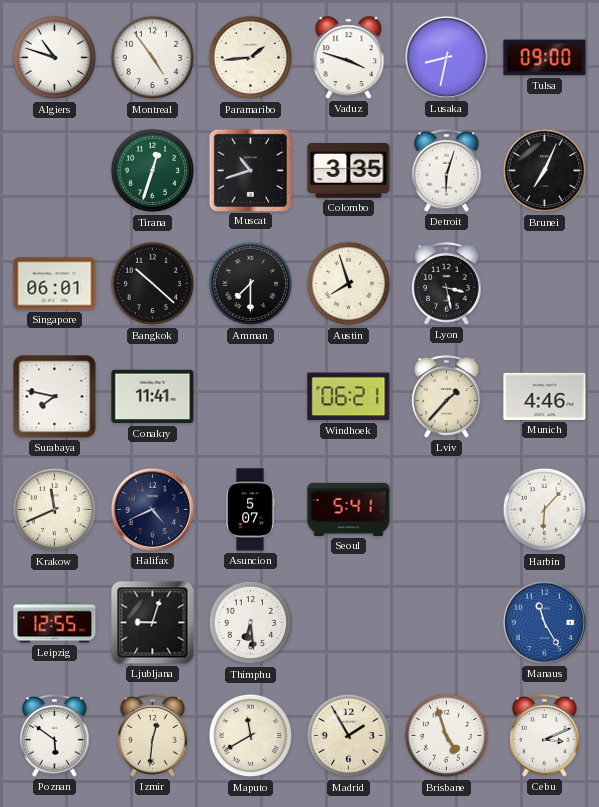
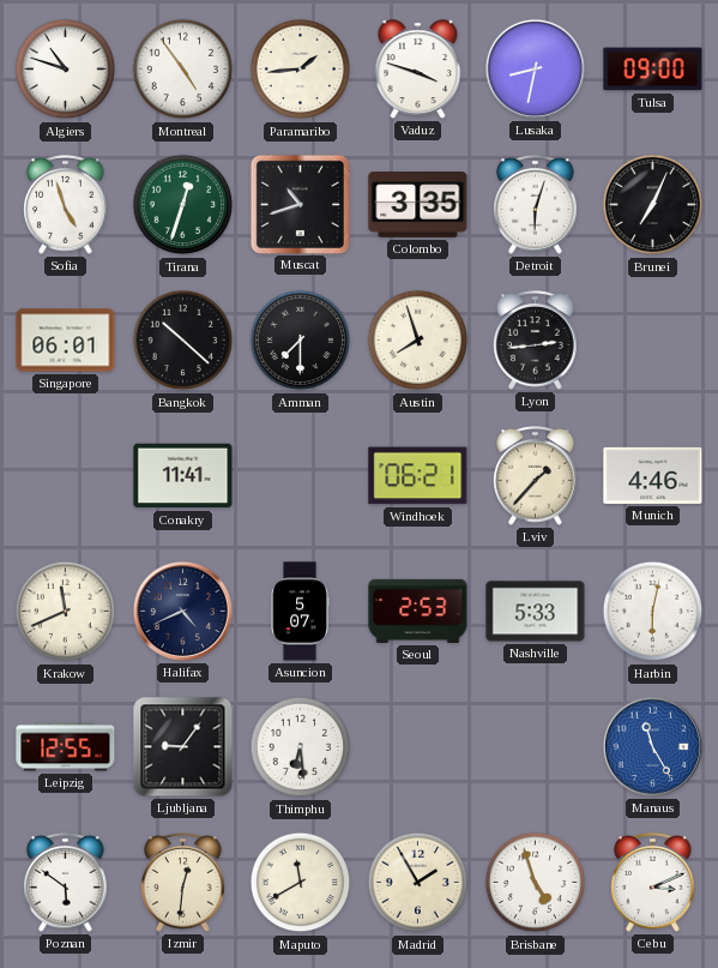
Sofia: none -> 4:57 (66, 205)
Lyon: 3:28 -> 2:44 (536, 341)
Surabaya: 7:47 -> none (55, 397)
Seoul: 5:41 -> 2:53 (418, 611)
Nashville: none -> 5:33 (536, 612)
Harbin: 6:07 -> 6:02 (653, 612)
Ljubljana: 9:03 -> 9:06 (183, 747)
